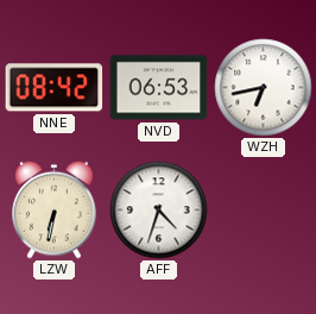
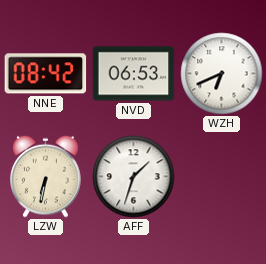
WZH: 6:43 -> 6:41 (222, 74)
AFF: 4:33 -> 1:33 (134, 177)
